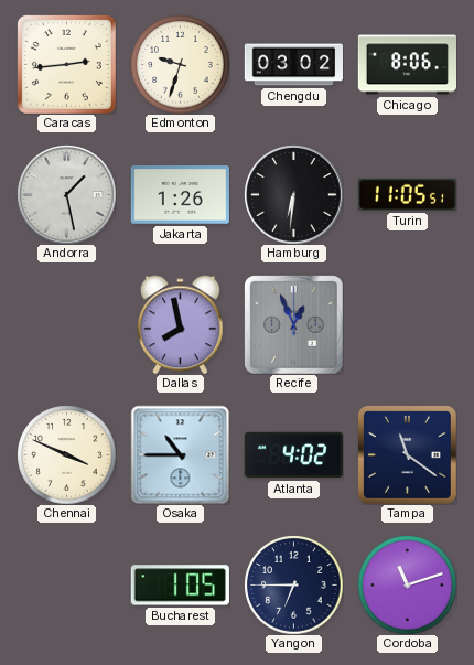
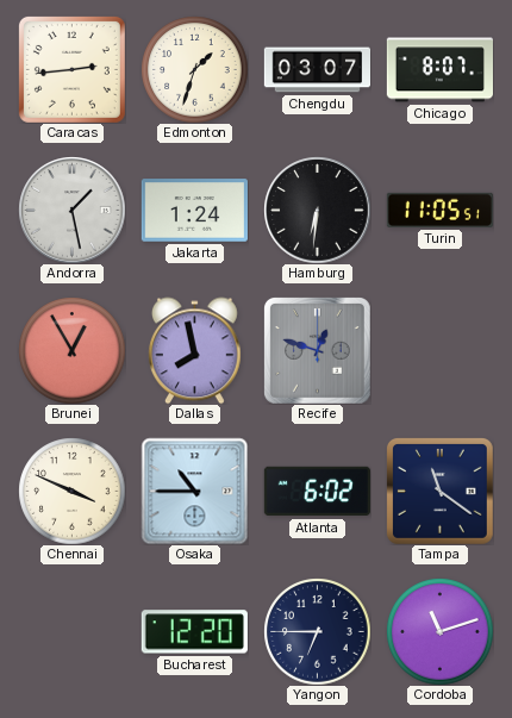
Edmonton: 9:33 -> 1:33 (194, 69)
Chengdu: 03:02 -> 03:07 (317, 70)
Chicago: 8:06 -> 8:07 (439, 70)
Jakarta: 1:26 -> 1:24 (194, 211)
Brunei: none -> 12:55 (71, 350)
Recife: 12:56 -> 12:48 (317, 350)
Atlanta: 4:02 -> 6:02 (317, 492)
Bucharest: 1:05 -> 12:20 (194, 632)
